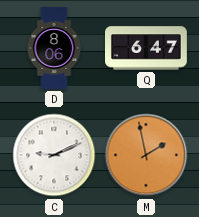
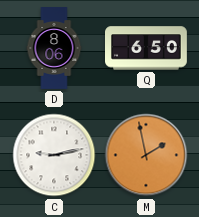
Q: 6:47 -> 6:50 (147, 48)
C: 9:11 -> 9:13 (54, 155)
